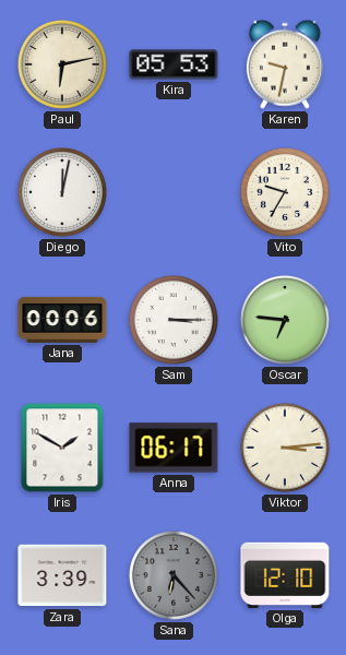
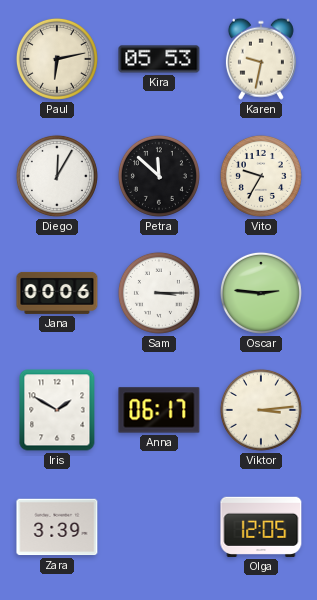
Diego: 12:02 -> 12:05 (57, 176)
Petra: none -> 11:52 (159, 176)
Oscar: 6:46 -> 2:46 (261, 293)
Sana: 6:23 -> none (174, 575)
Olga: 12:10 -> 12:05 (261, 527)
